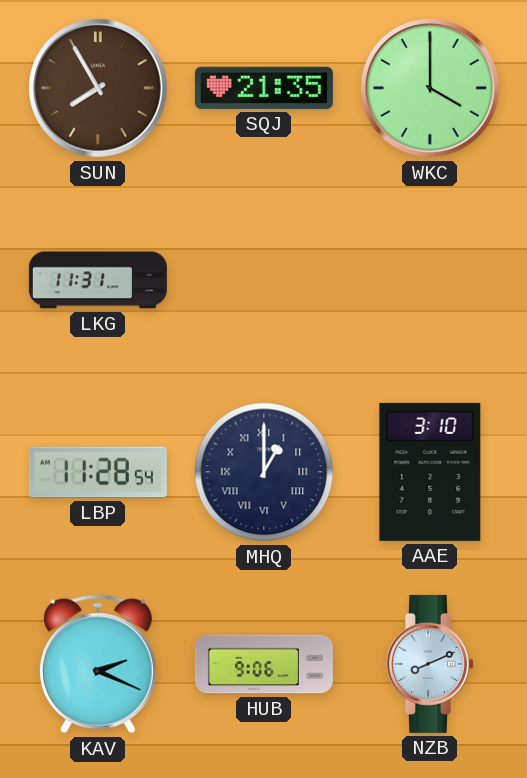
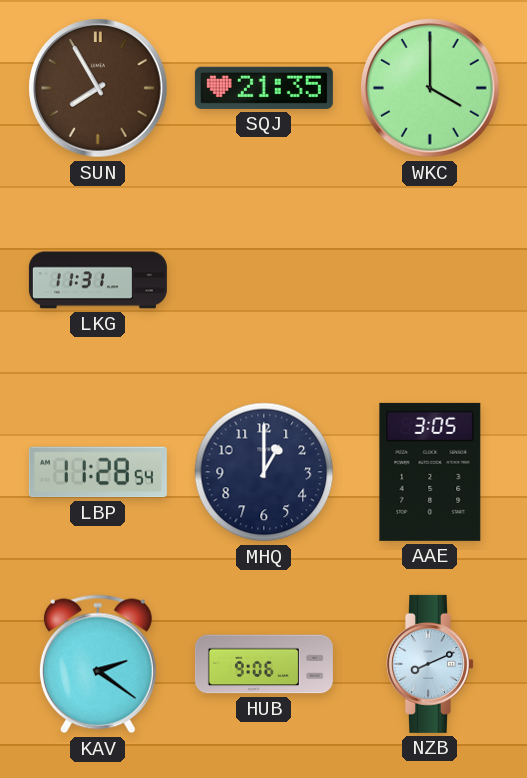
MHQ numerals: Roman -> Arabic (264, 472)
AAE: 3:10 -> 3:05 (430, 472)
KAV: 2:19 -> 2:21 (98, 664)
